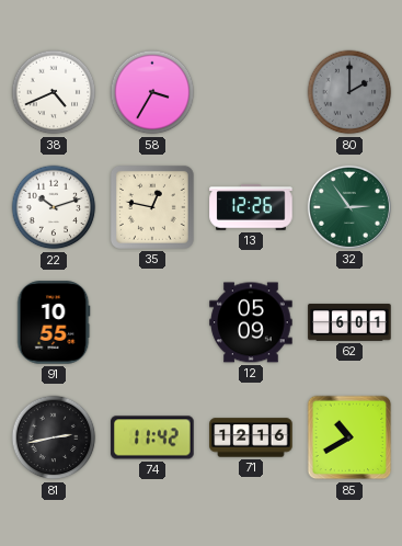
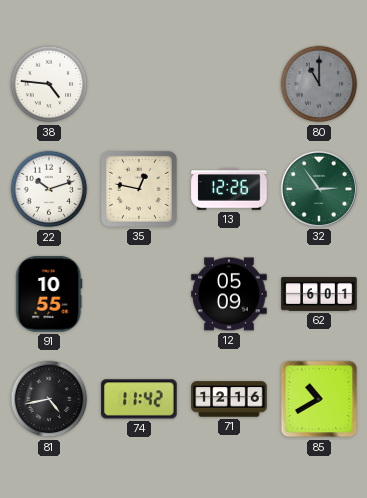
38: 4:41 -> 4:46 (49, 84)
58: 3:35 -> none (152, 92)
80: 2:00 -> 11:00 (319, 84)
81: 2:43 -> 4:43 (49, 399)
